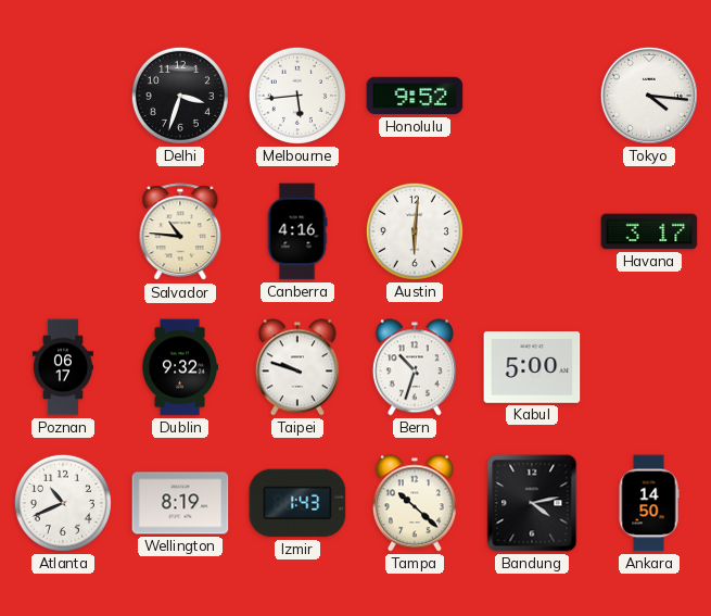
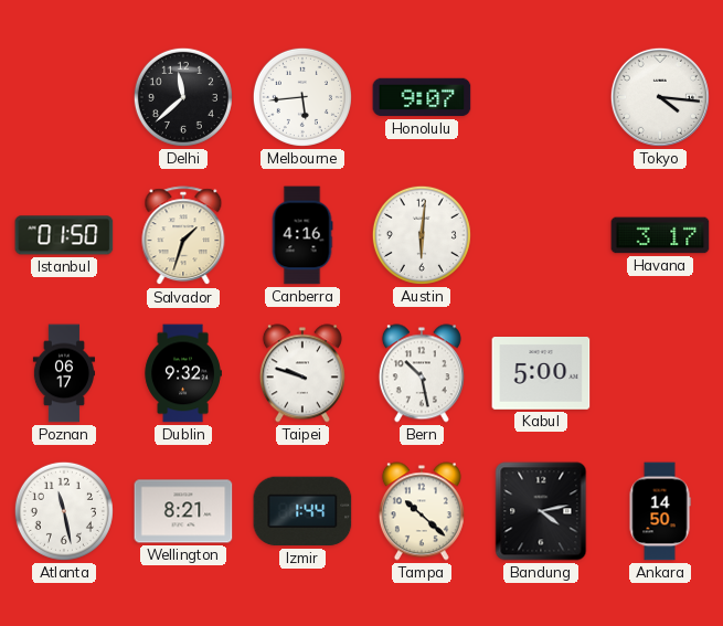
Delhi: 3:33 -> 11:38 (183, 97)
Honolulu: 9:52 -> 9:07 (422, 97)
Istanbul: none -> 01:50 (64, 235)
Salvador: 10:46 -> 1:33 (183, 236)
Bern: 10:33 -> 10:28 (422, 373)
Atlanta: 10:41 -> 11:28 (64, 511)
Wellington: 8:19 -> 8:21 (183, 511)
Izmir: 1:43 -> 1:44 (302, 511)
